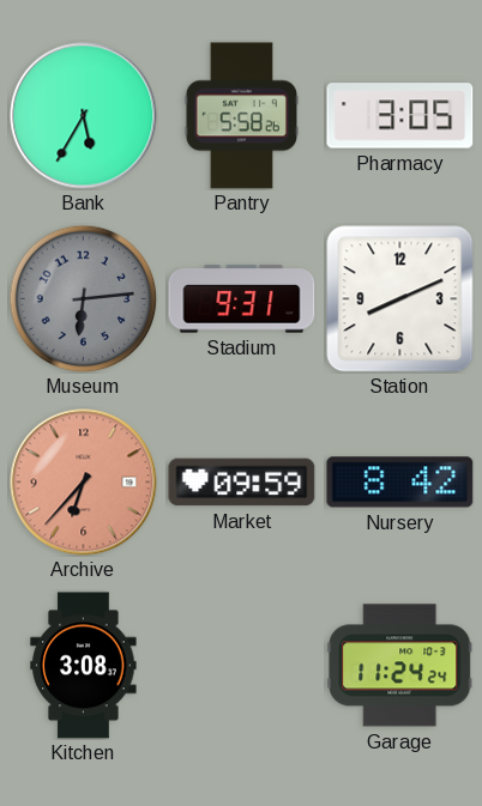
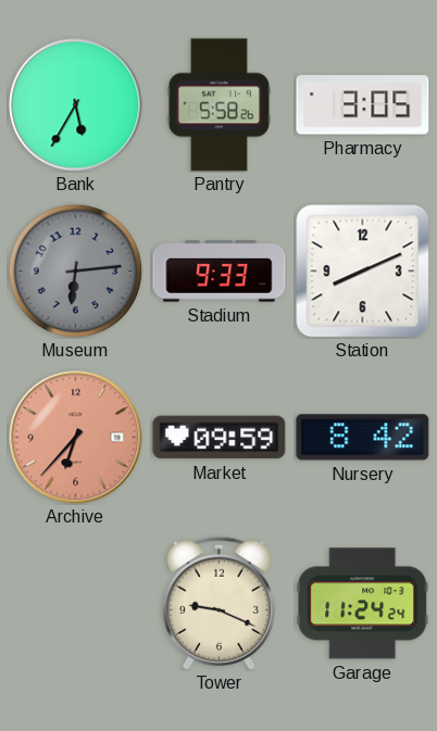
Stadium: 9:31 -> 9:33 (220, 272)
Kitchen: 3:08 -> none (84, 666)
Tower: none -> 9:19 (218, 603)
